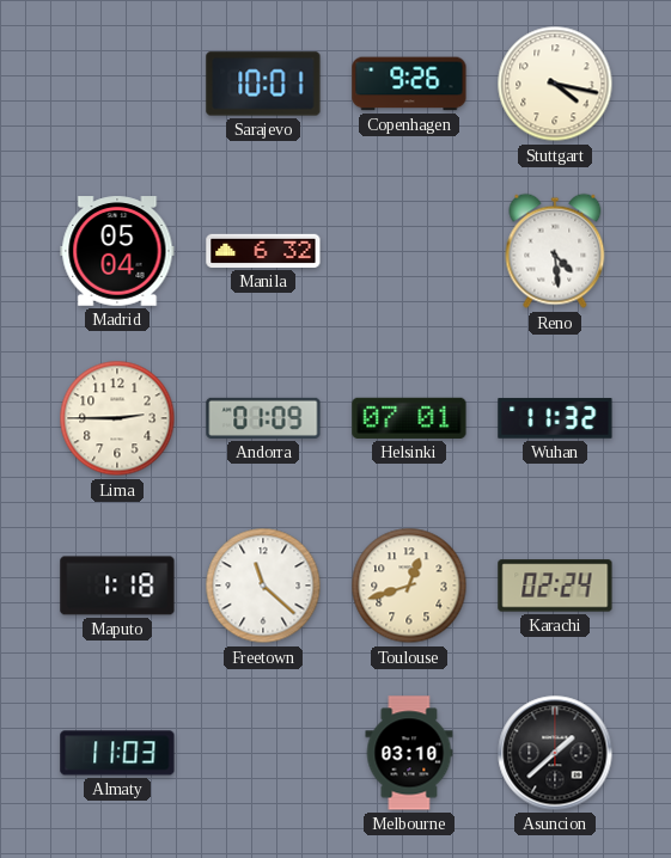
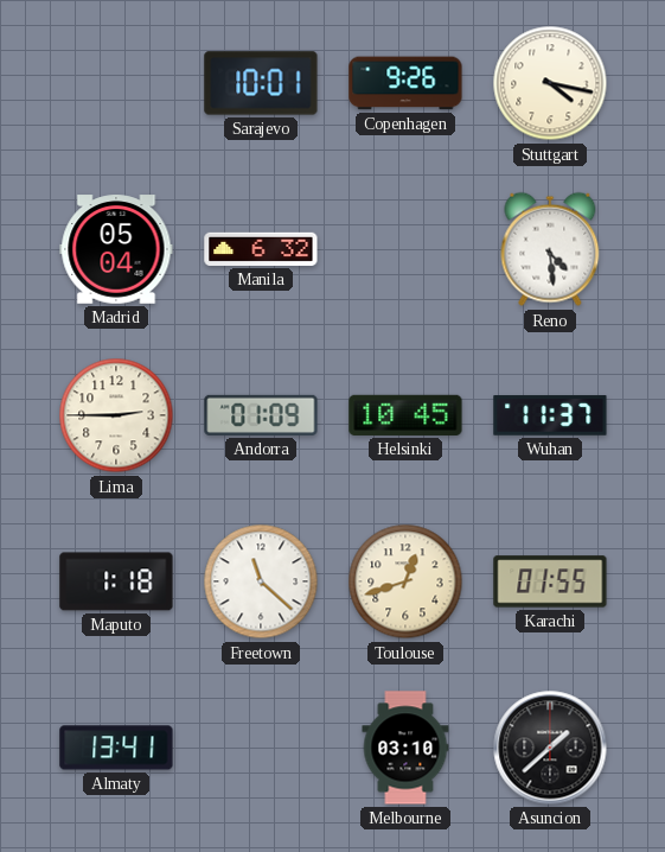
Helsinki: 07:01 -> 10:45 (405, 415)
Wuhan: 11:32 -> 11:37 (550, 415)
Karachi: 02:24 -> 01:55 (550, 581)
Almaty: 11:03 -> 13:41 (116, 748)
